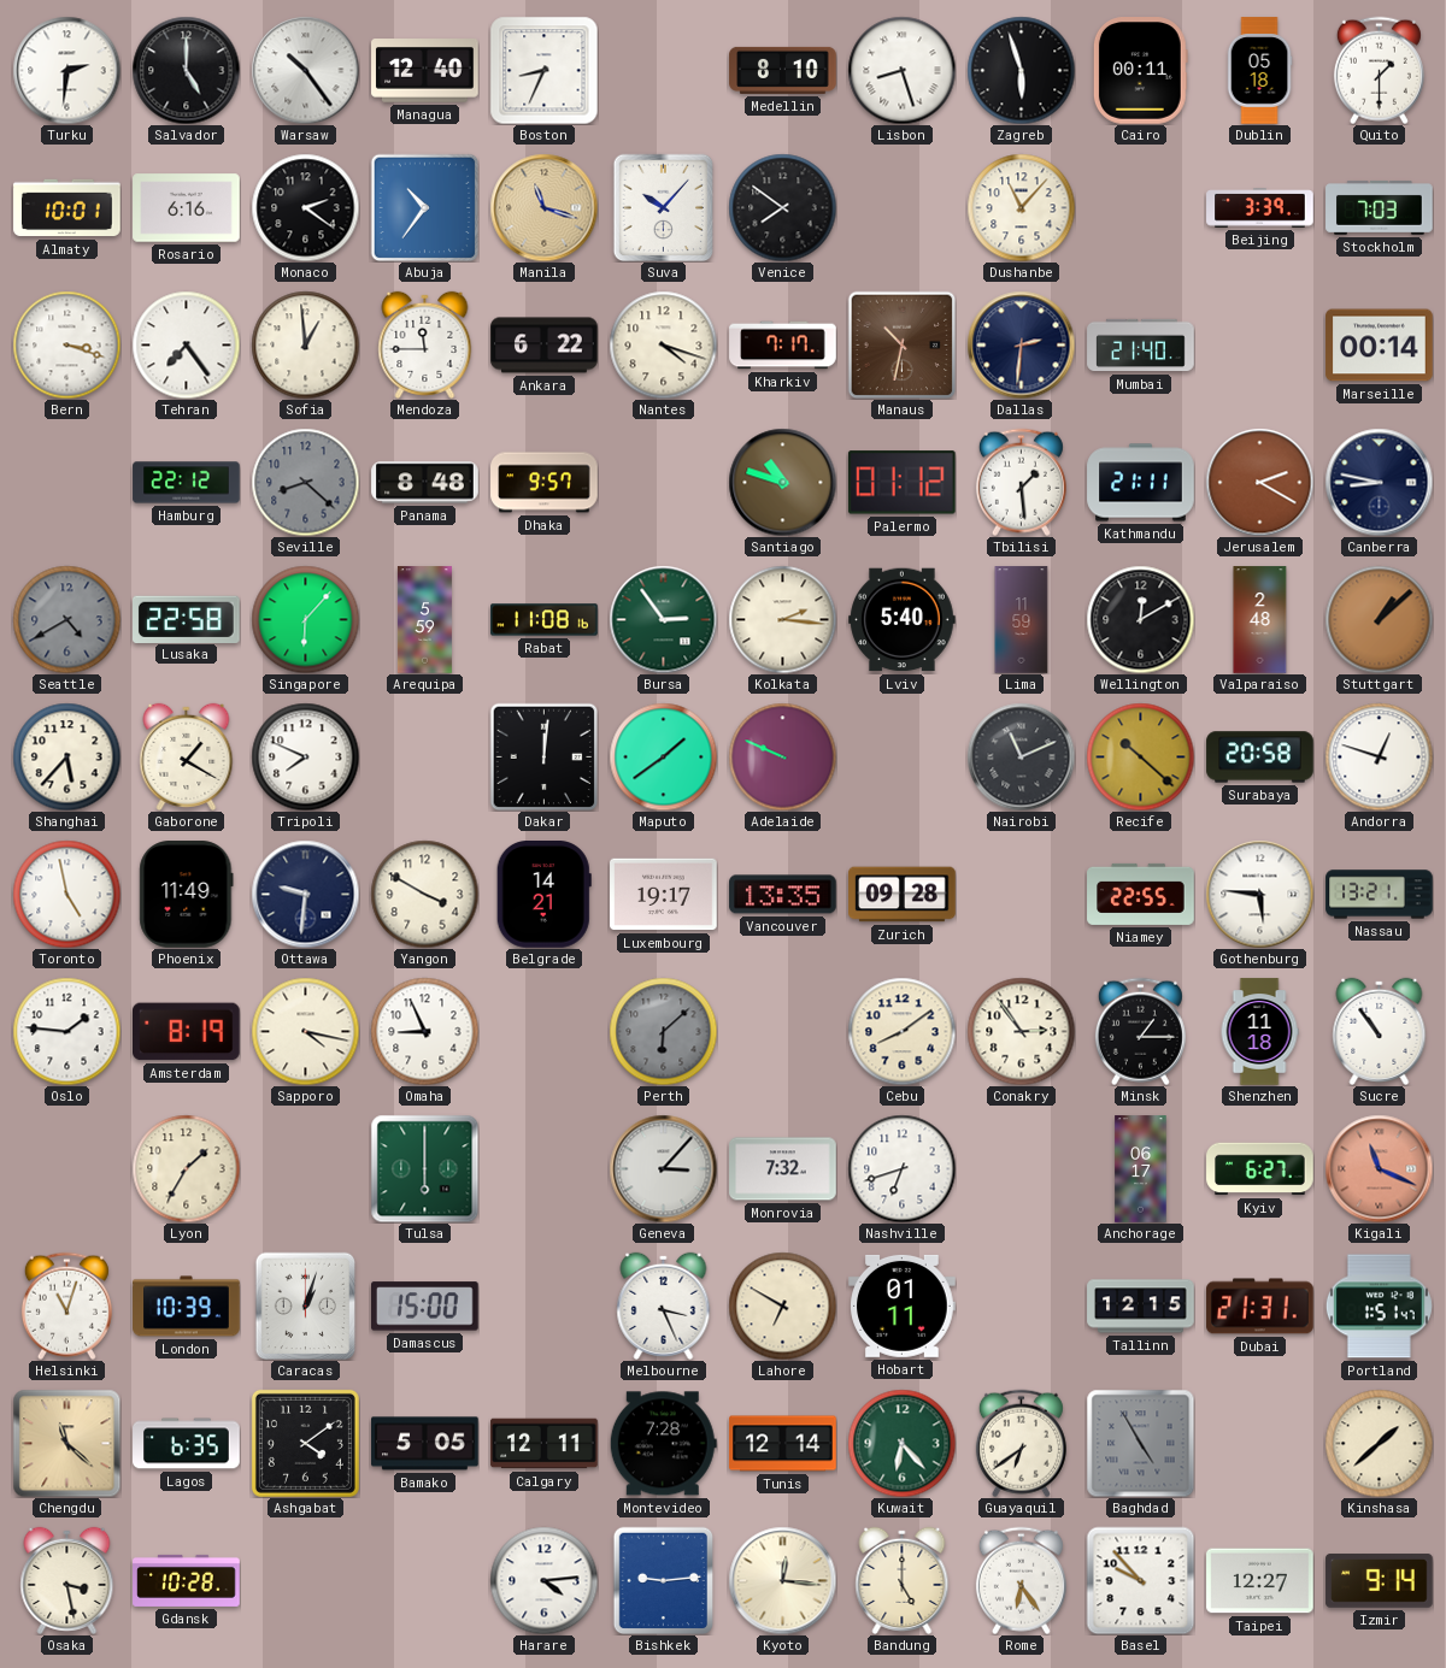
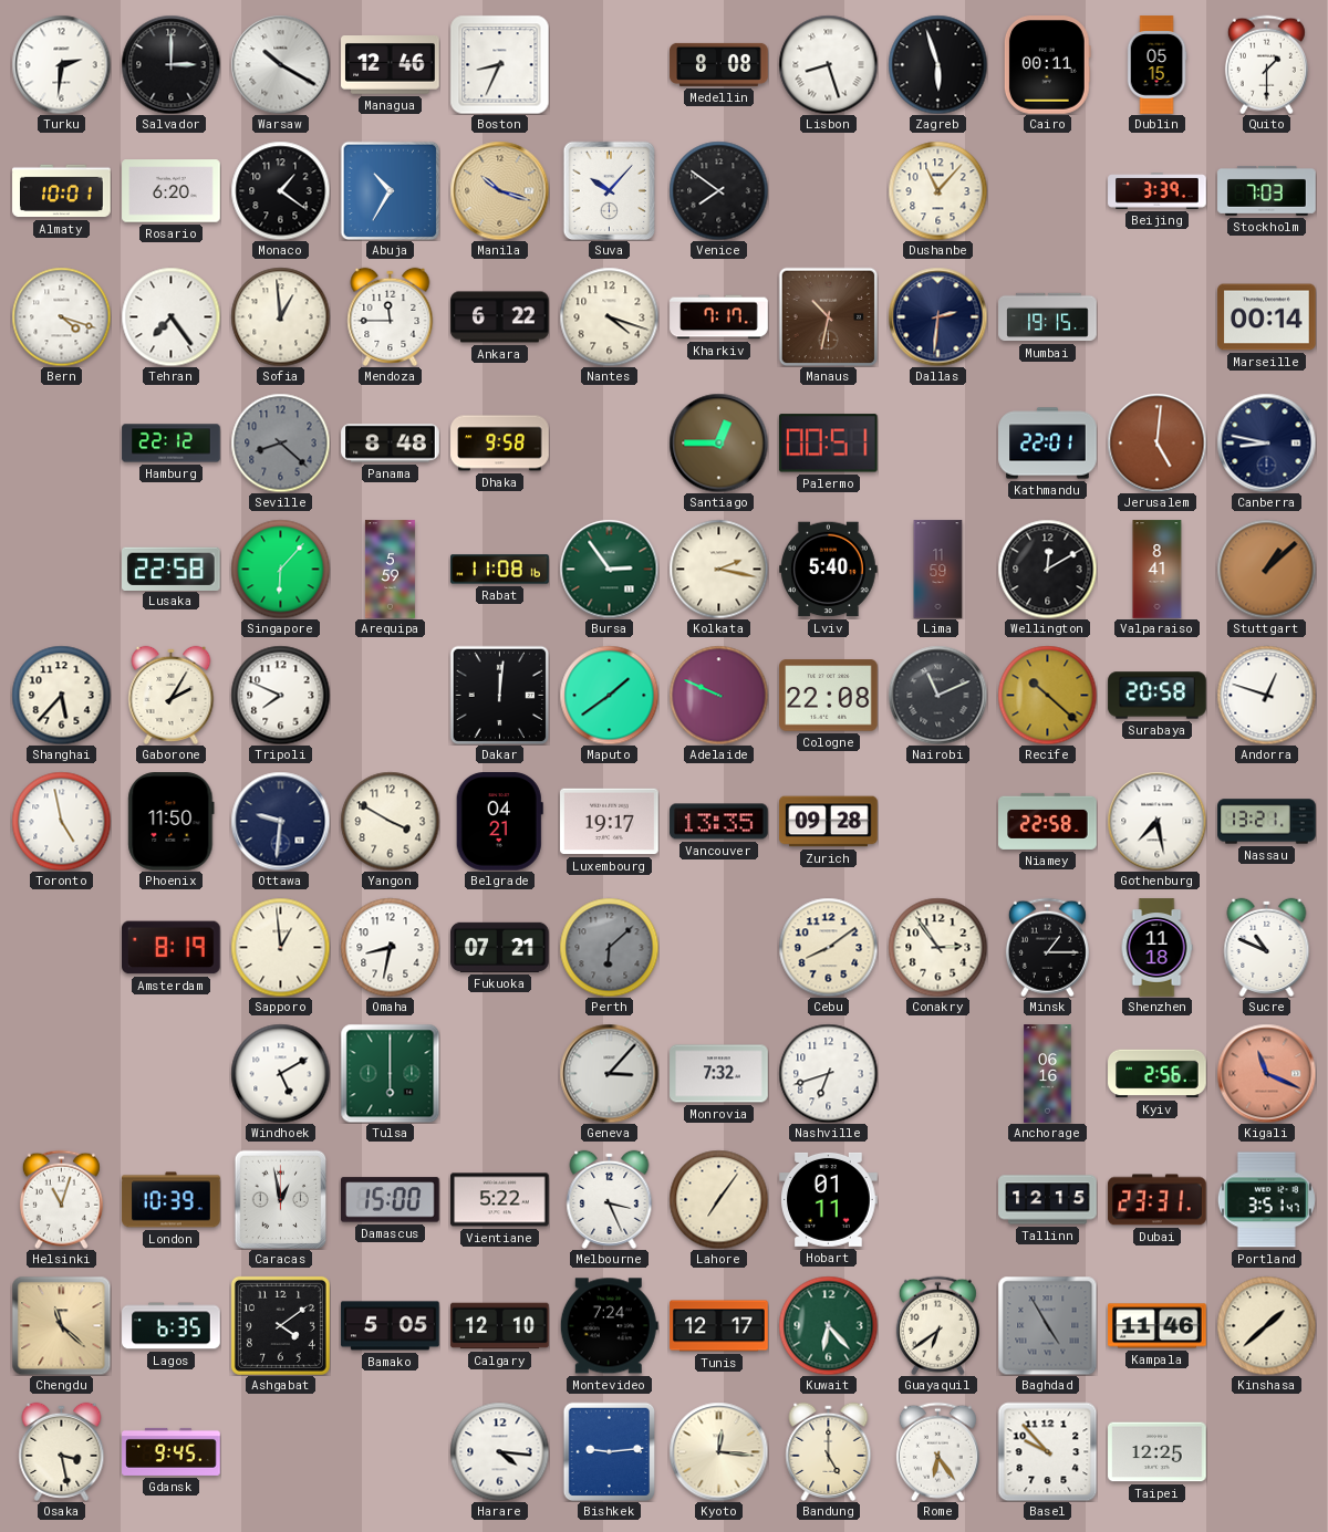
Salvador: 5:00 -> 3:00 (170, 64)
Warsaw: 10:24 -> 10:20 (280, 64)
Managua: 12:40 -> 12:46 (391, 65)
Medellin: 8:10 -> 8:08 (719, 64)
Dublin: 05:18 -> 05:15 (1156, 65)
Rosario: 6:16 -> 6:20 (172, 191)
Monaco: 2:21 -> 1:21 (280, 190)
Abuja: 10:36 -> 10:35 (390, 190)
Manila: 11:18 -> 10:18 (499, 190)
Bern: 3:18 -> 4:18 (61, 316)
Mumbai: 21:40 -> 19:15 (1048, 317)
Dhaka: 9:57 -> 9:58 (500, 444)
Santiago: 10:48 -> 12:45 (718, 442)
Palermo: 01:12 -> 00:51 (828, 444)
Tbilisi: 1:29 -> none (1021, 482)
Kathmandu: 21:11 -> 22:01 (1048, 444)
Jerusalem: 2:20 -> 5:01 (1156, 442)
Seattle: 4:40 -> none (66, 619)
Kolkata: 2:16 -> 2:17 (718, 569)
Valparaiso: 2:48 -> 8:41 (1158, 570)
Gaborone: 1:20 -> 2:05 (172, 695)
Cologne: none -> 22:08 (829, 696)
Phoenix: 11:49 -> 11:50 (172, 822)
Belgrade: 14:21 -> 04:21 (499, 822)
Niamey: 22:55 -> 22:58 (1048, 821)
Gothenburg: 5:46 -> 7:28 (1156, 821)
Oslo: 1:46 -> none (66, 1031)
Sapporo: 4:17 -> 12:59 (280, 947)
Omaha: 8:56 -> 8:32 (390, 947)
Fukuoka: none -> 07:21 (500, 947)
Sucre: 10:54 -> 10:49 (1267, 947)
Lyon: 1:35 -> none (186, 1168)
Windhoek: none -> 5:10 (280, 1073)
Anchorage: 06:17 -> 06:16 (1048, 1074)
Kyiv: 6:27 -> 2:56 (1158, 1074)
Caracas: 1:03 -> 12:58 (281, 1199)
Vientiane: none -> 5:22 (500, 1200)
Lahore: 6:50 -> 7:06 (718, 1199)
Dubai: 21:31 -> 23:31 (1158, 1200)
Portland: 1:51 -> 3:51 (1266, 1200)
Calgary: 12:11 -> 12:10 (500, 1326)
Montevideo: 7:28 -> 7:24 (609, 1326)
Tunis: 12:14 -> 12:17 (719, 1326)
Kampala: none -> 11:46 (1158, 1326)
Gdansk: 10:28 -> 9:45 (172, 1451)
Harare: 4:14 -> 4:16 (499, 1451)
Taipei: 12:27 -> 12:25 (1158, 1452)
Izmir: 9:14 -> none (1380, 1581)
